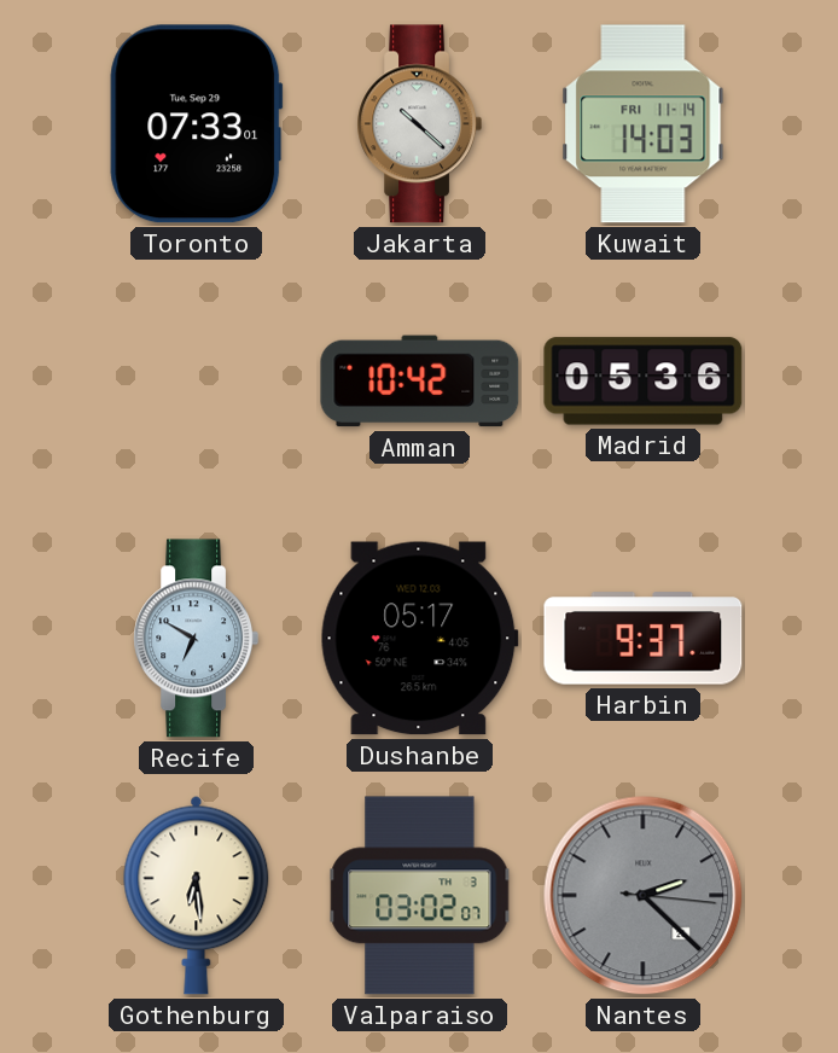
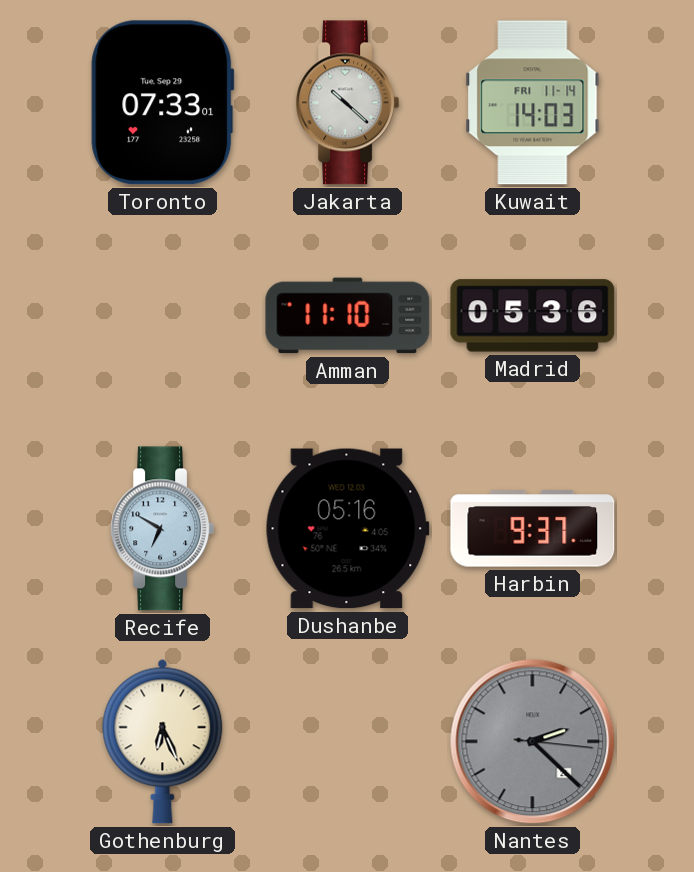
Amman: 10:42 -> 11:10 (348, 316)
Dushanbe: 05:17 -> 05:16 (347, 529)
Gothenburg: 6:29 -> 6:26 (163, 741)
Valparaiso: 03:02 -> none (420, 896)
